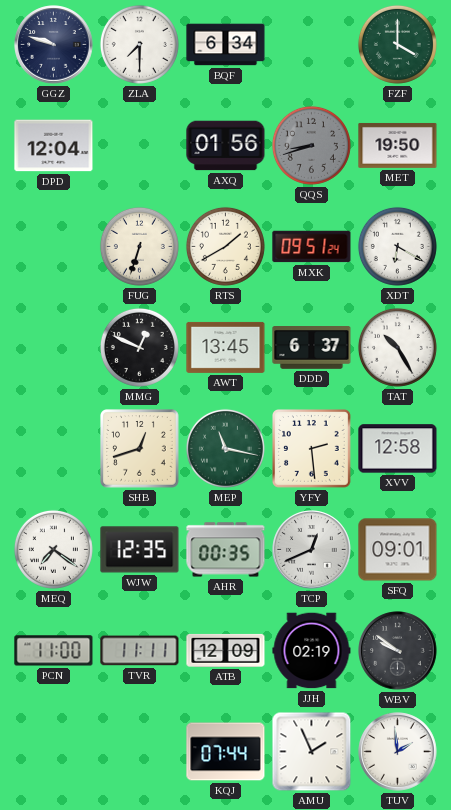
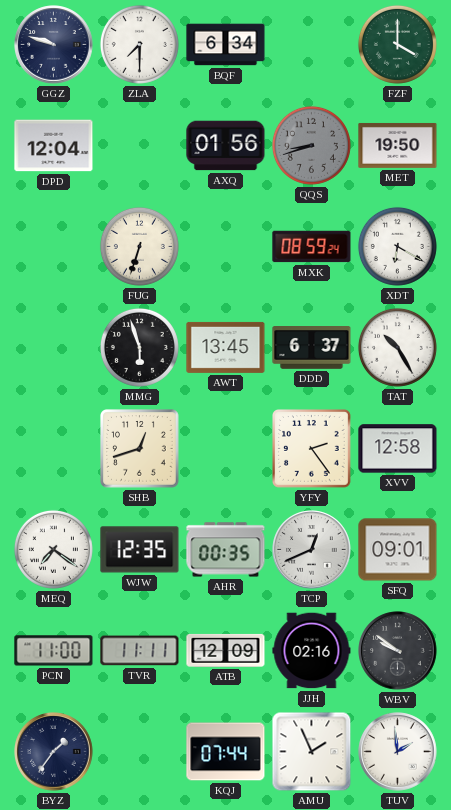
RTS: 1:40 -> none (225, 246)
MXK: 09:51 -> 08:59 (312, 247)
MMG: 12:49 -> 5:57 (139, 347)
MEP: 11:17 -> none (225, 448)
YFY: 2:29 -> 2:24 (312, 449)
JJH: 02:19 -> 02:16 (312, 651)
BYZ: none -> 1:36 (54, 752)
